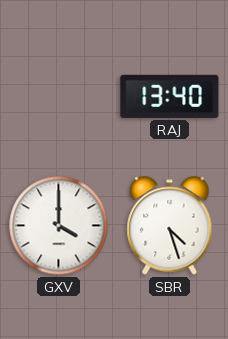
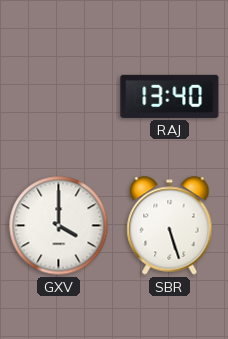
SBR: 4:27 -> 5:27 (170, 226)
